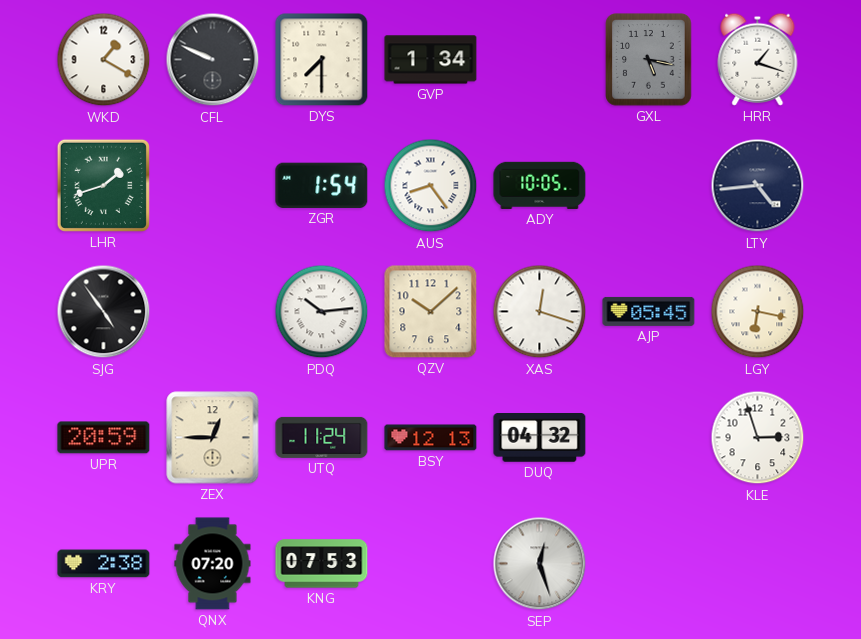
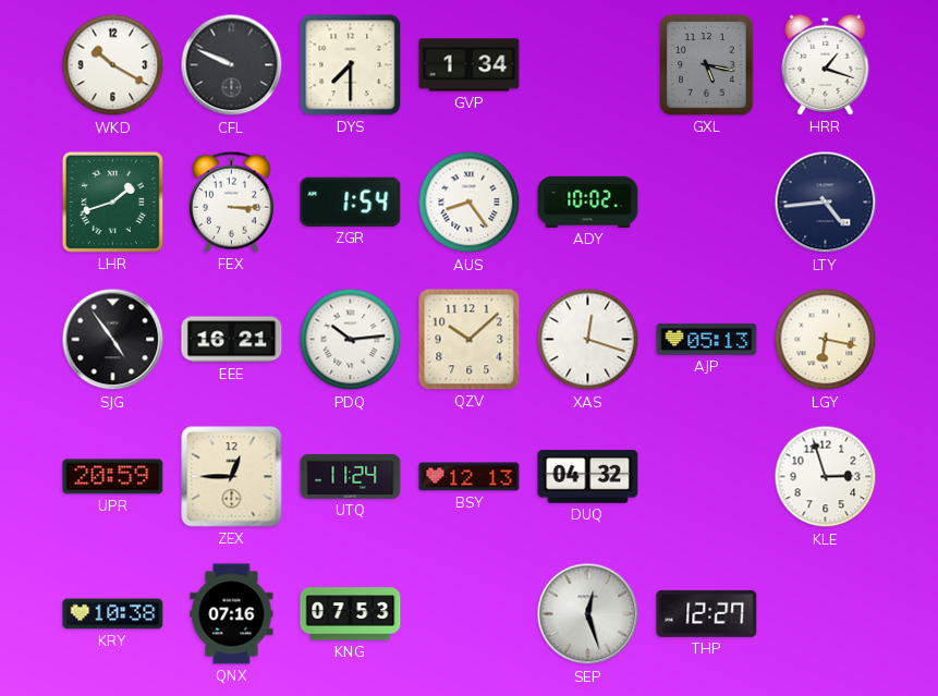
WKD: 1:20 -> 10:20 (113, 65)
FEX: none -> 3:15 (231, 202)
ADY: 10:05 -> 10:02 (588, 202)
EEE: none -> 16:21 (232, 340)
AJP: 05:45 -> 05:13 (707, 339)
KRY: 2:38 -> 10:38 (113, 614)
QNX: 07:20 -> 07:16 (232, 614)
THP: none -> 12:27 (707, 613)
